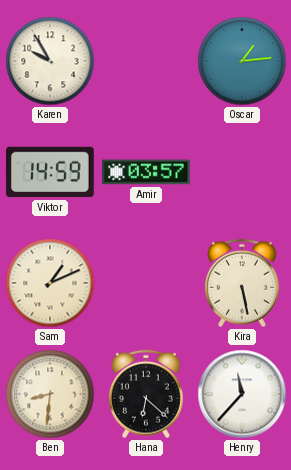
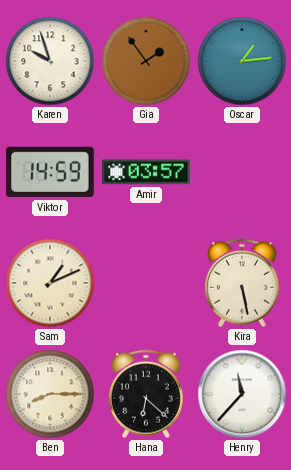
Karen: 9:55 -> 9:57 (50, 61)
Gia: none -> 1:54 (146, 61)
Ben: 8:31 -> 8:15 (50, 394)
